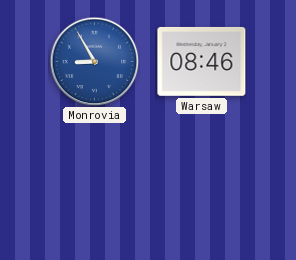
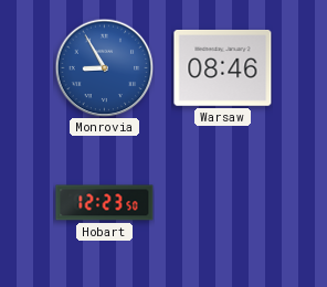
Hobart: none -> 12:23 (105, 203)
